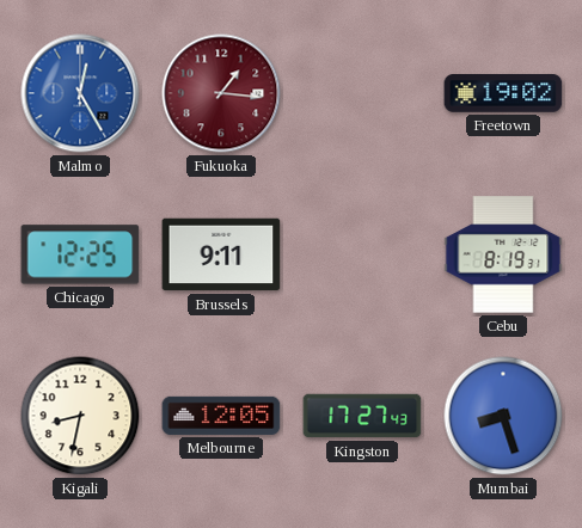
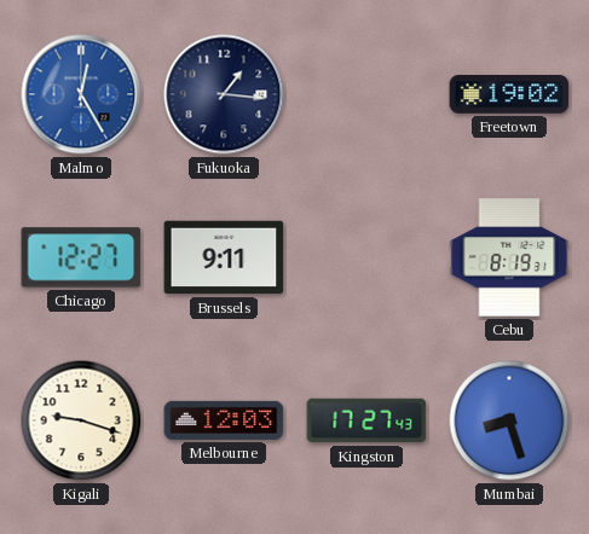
Fukuoka dial: burgundy -> navy (224, 94)
Chicago: 12:25 -> 12:27 (81, 257)
Kigali: 8:32 -> 9:18 (81, 420)
Melbourne: 12:05 -> 12:03 (224, 420)
